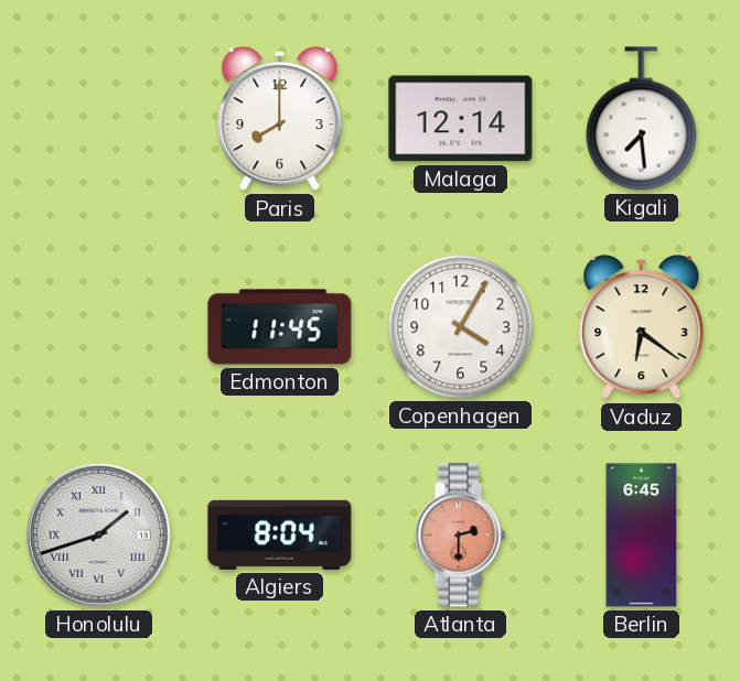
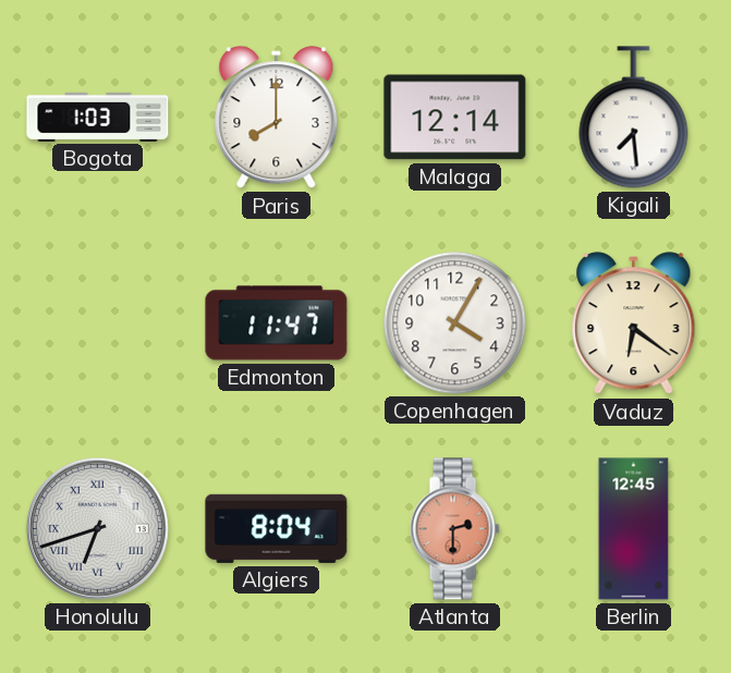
Bogota: none -> 1:03 (98, 117)
Edmonton: 11:45 -> 11:47 (277, 323)
Honolulu: 1:42 -> 6:42 (97, 528)
Berlin: 6:45 -> 12:45 (634, 529)
